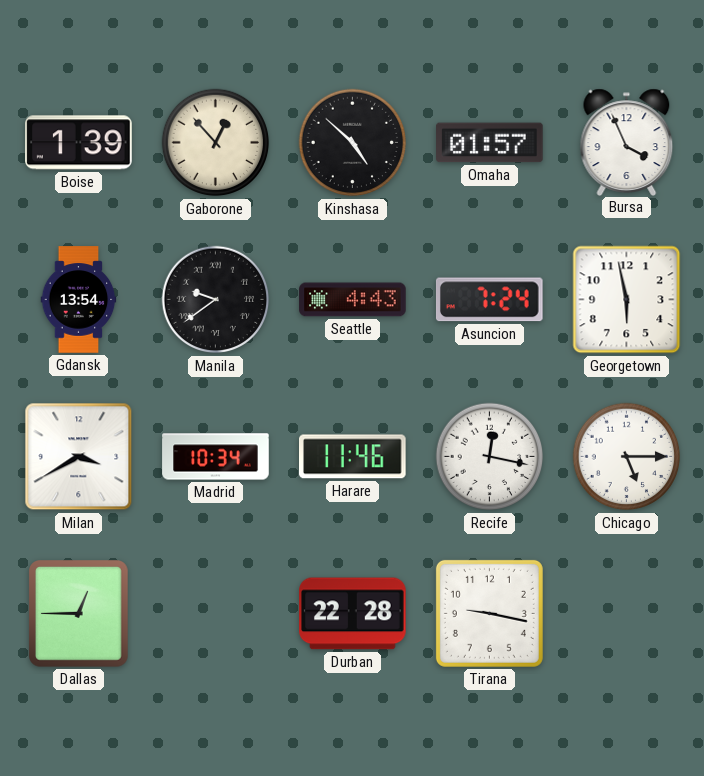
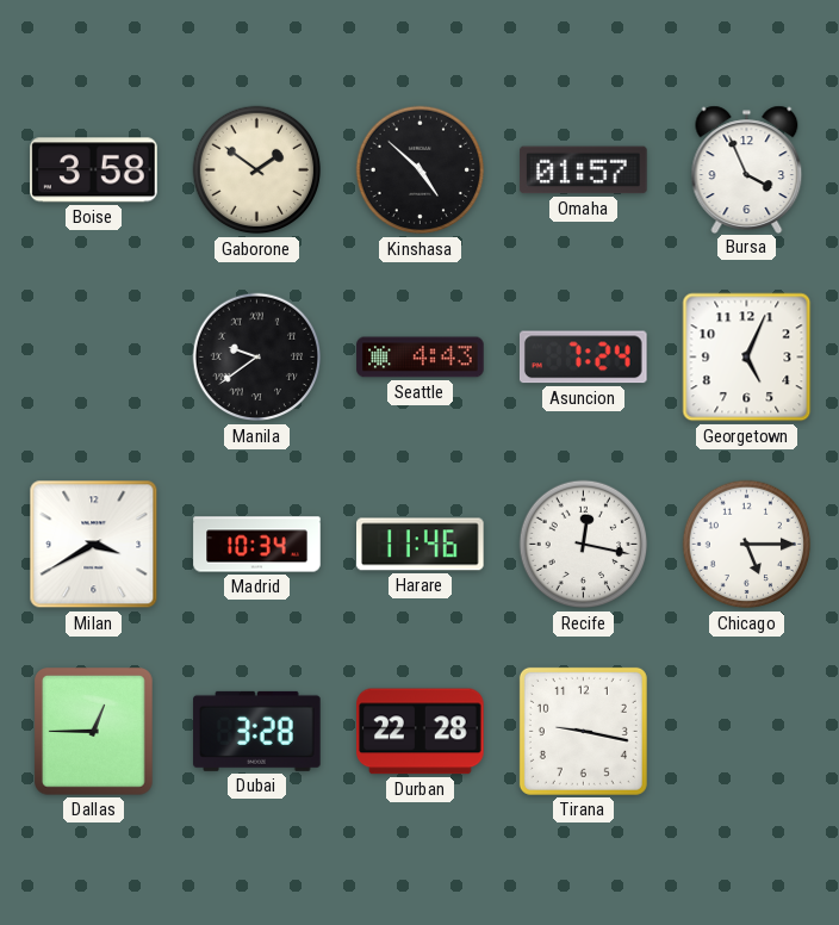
Boise: 1:39 -> 3:58 (94, 170)
Gaborone: 12:53 -> 1:51 (257, 170)
Gdansk: 13:54 -> none (79, 300)
Georgetown: 5:58 -> 5:04 (747, 358)
Dubai: none -> 3:28 (257, 731)
